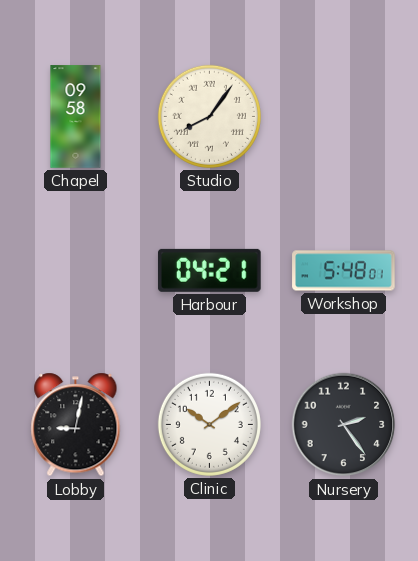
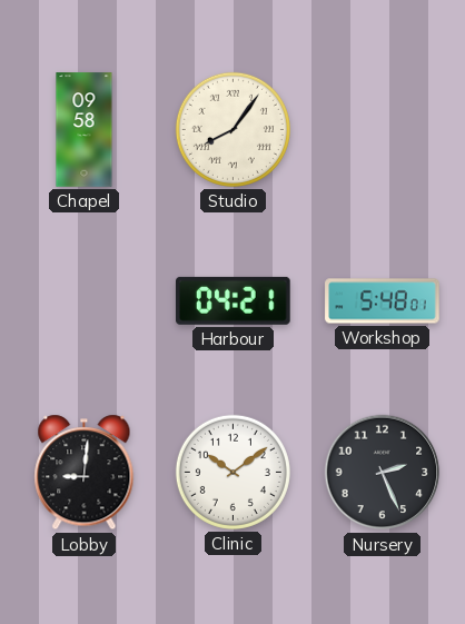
Lobby: 9:02 -> 9:01 (85, 473)
Nursery: 2:24 -> 2:26 (383, 473)
